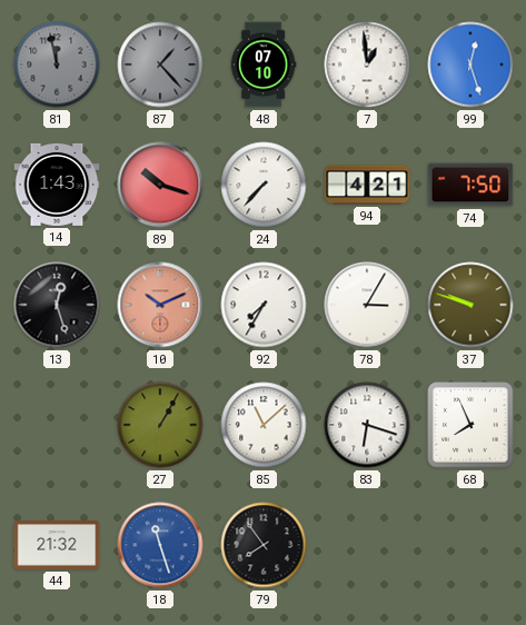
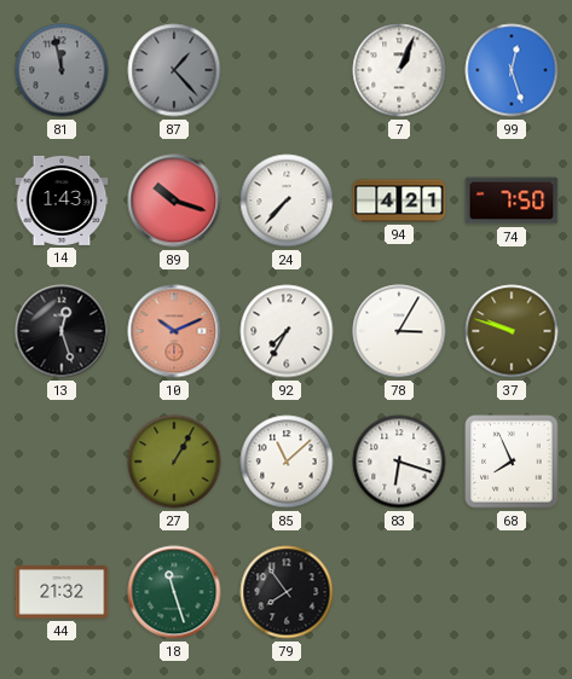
48: 07:10 -> none (264, 65)
7: 12:59 -> 1:04 (399, 70)
18 dial: blue -> green (174, 592)
